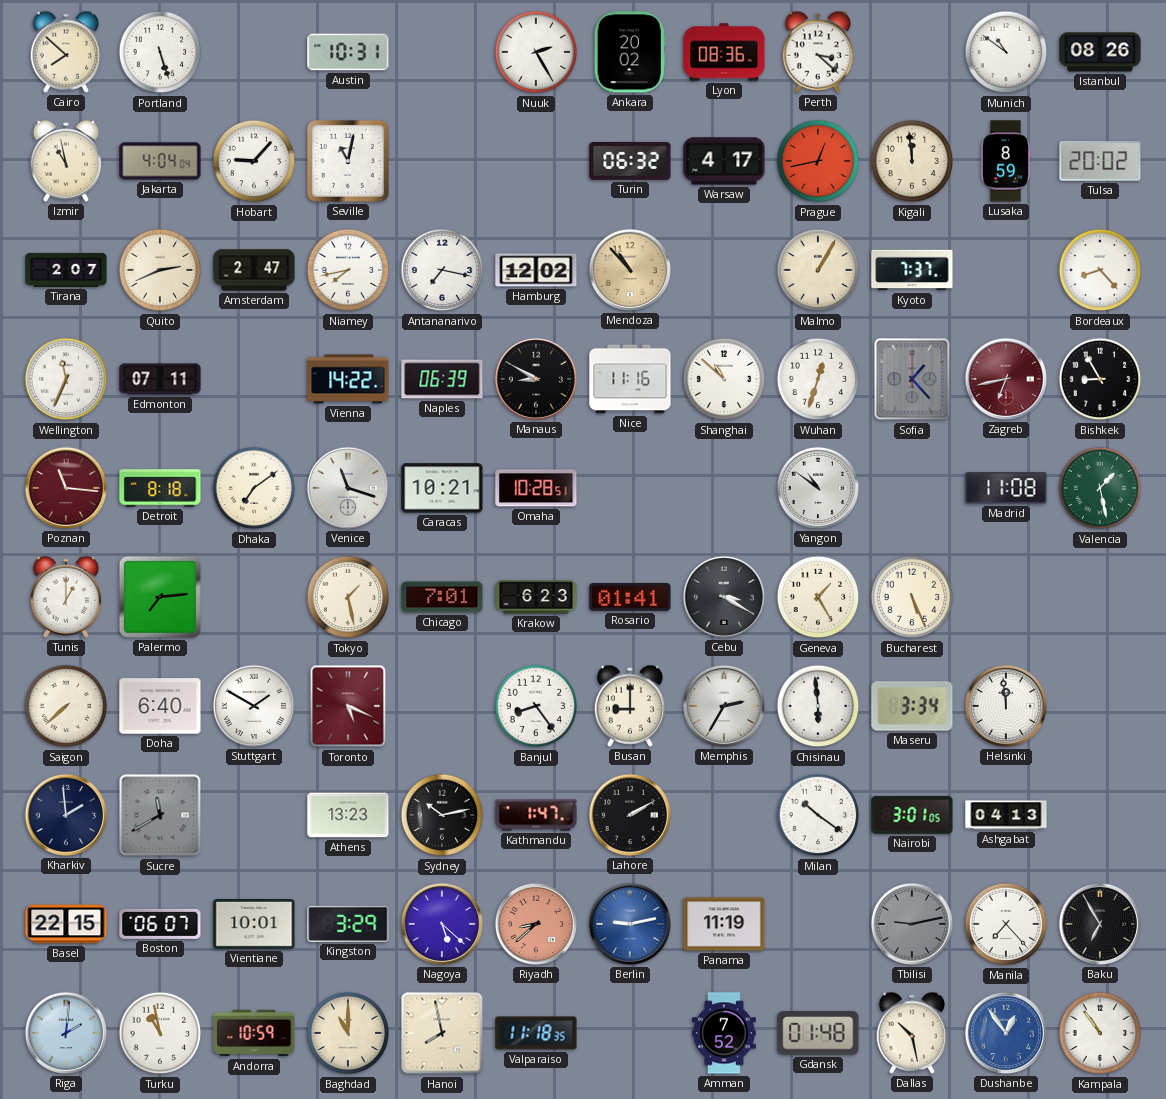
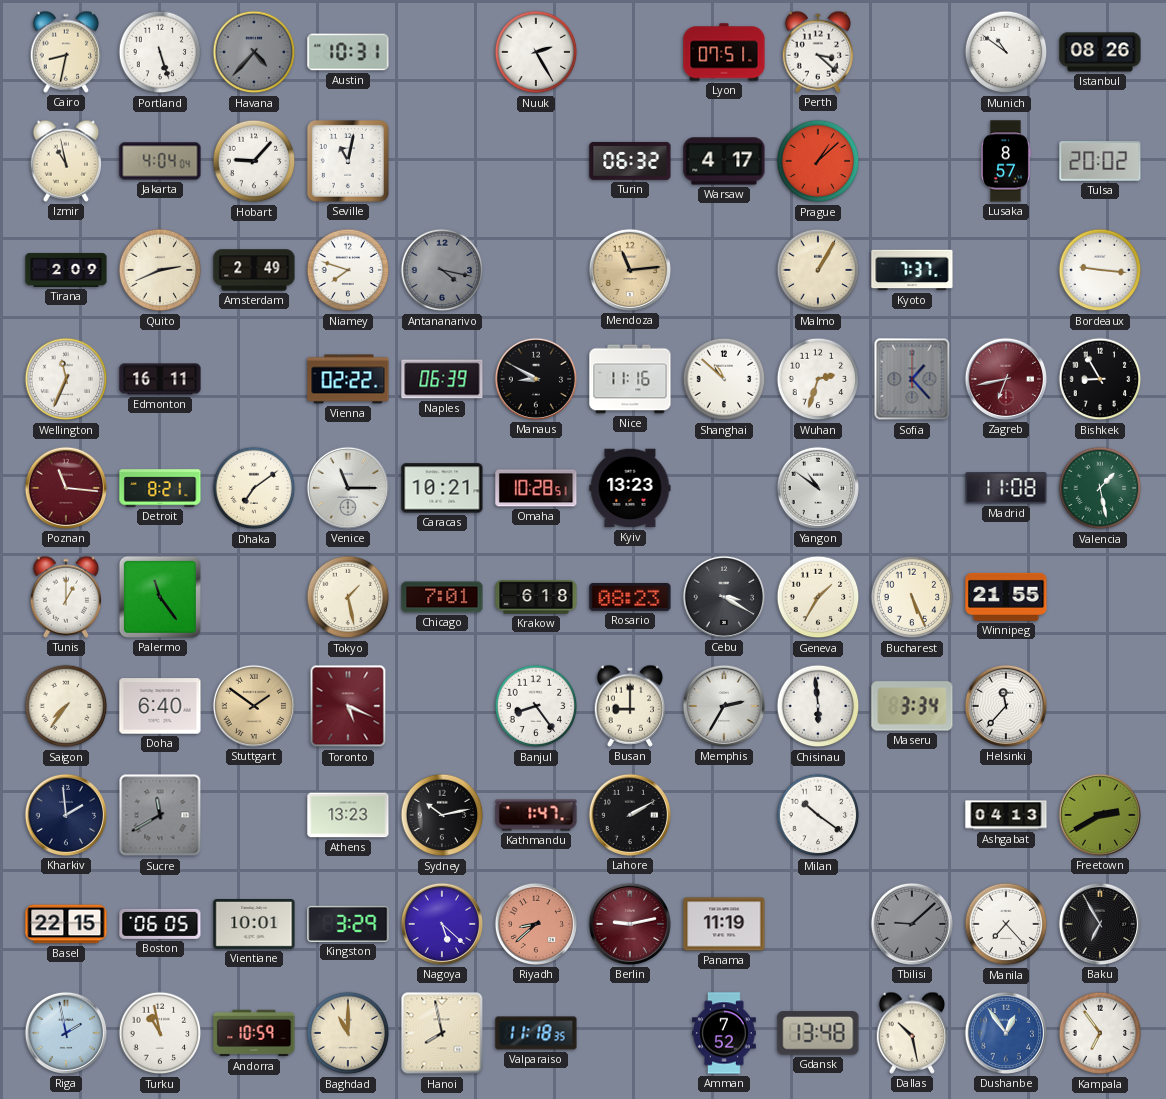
Cairo: 7:52 -> 8:32 (66, 52)
Havana: none -> 4:37 (254, 52)
Ankara: 20:02 -> none (630, 52)
Lyon: 08:36 -> 07:51 (724, 52)
Prague: 12:43 -> 1:08 (818, 161)
Kigali: 11:59 -> none (912, 161)
Lusaka: 8:59 -> 8:57 (1006, 161)
Tirana: 2:07 -> 2:09 (66, 270)
Amsterdam: 2:47 -> 2:49 (254, 270)
Niamey: 7:43 -> 7:48 (348, 270)
Antananarivo: 7:17 -> 4:17 (442, 270)
Antananarivo dial: white -> grey (442, 270)
Hamburg: 12:02 -> none (536, 270)
Mendoza: 10:53 -> 11:14 (630, 270)
Bordeaux: 8:23 -> 9:16 (1100, 270)
Edmonton: 07:11 -> 16:11 (160, 379)
Vienna: 14:22 -> 02:22 (348, 379)
Wuhan: 12:33 -> 2:33 (818, 379)
Detroit: 8:18 -> 8:21 (160, 488)
Venice: 11:18 -> 11:15 (348, 488)
Kyiv: none -> 13:23 (630, 488)
Palermo: 7:14 -> 11:24 (160, 597)
Krakow: 6:23 -> 6:18 (536, 597)
Rosario: 01:41 -> 08:23 (630, 597)
Geneva: 1:25 -> 1:35 (818, 597)
Winnipeg: none -> 21:55 (1006, 597)
Saigon: 7:38 -> 7:36 (66, 706)
Stuttgart: 1:50 -> 1:51 (254, 706)
Stuttgart dial: white -> champagne (254, 706)
Helsinki: 11:59 -> 11:37 (1006, 706)
Nairobi: 3:01 -> none (912, 815)
Freetown: none -> 2:40 (1100, 815)
Boston: 06:07 -> 06:05 (160, 924)
Berlin dial: blue -> burgundy (630, 924)
Tbilisi: 9:13 -> 9:08 (912, 924)
Riga: 2:01 -> 1:58 (66, 1033)
Gdansk: 01:48 -> 13:48 (818, 1033)
Kampala: 10:54 -> 6:54 (1100, 1033)
